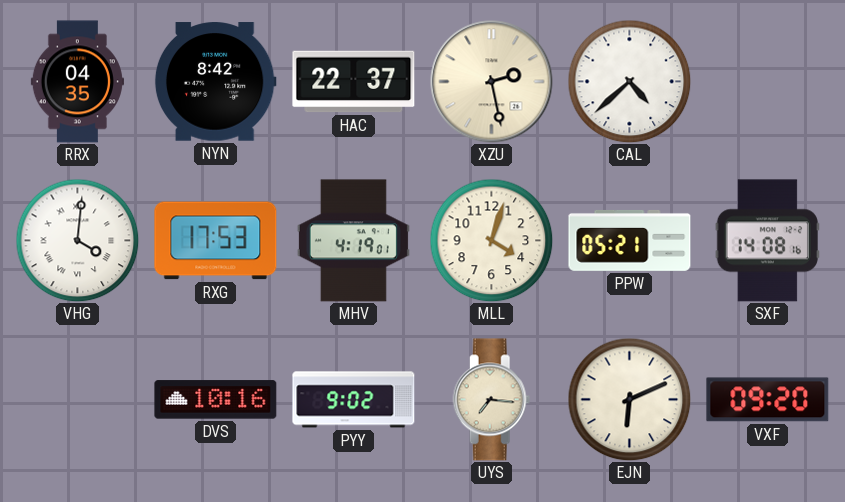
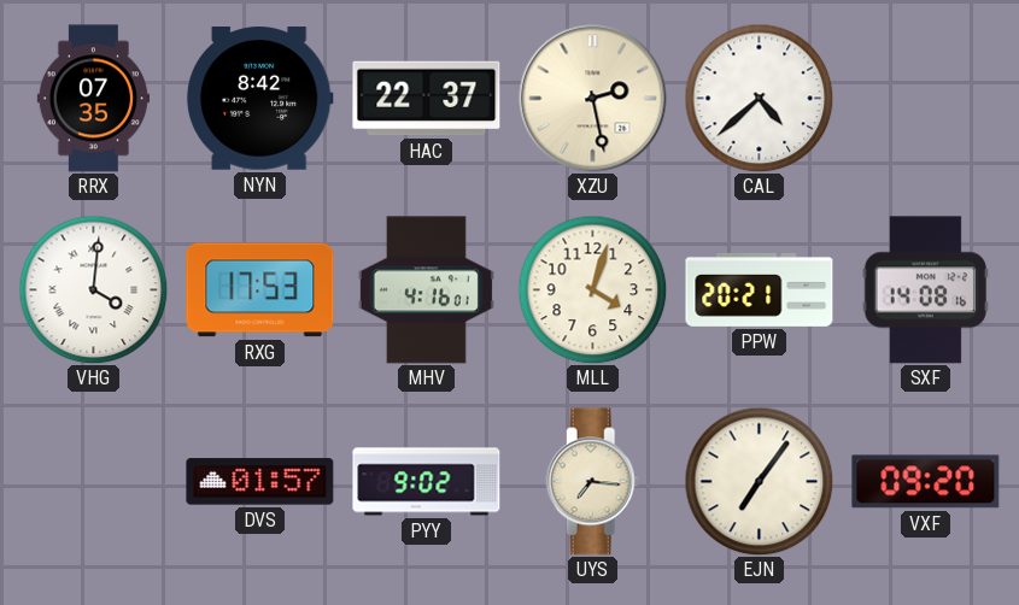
RRX: 04:35 -> 07:35 (93, 99)
MHV: 4:19 -> 4:16 (426, 290)
PPW: 05:21 -> 20:21 (760, 289)
DVS: 10:16 -> 01:57 (260, 482)
EJN: 6:11 -> 7:06 (759, 481)
